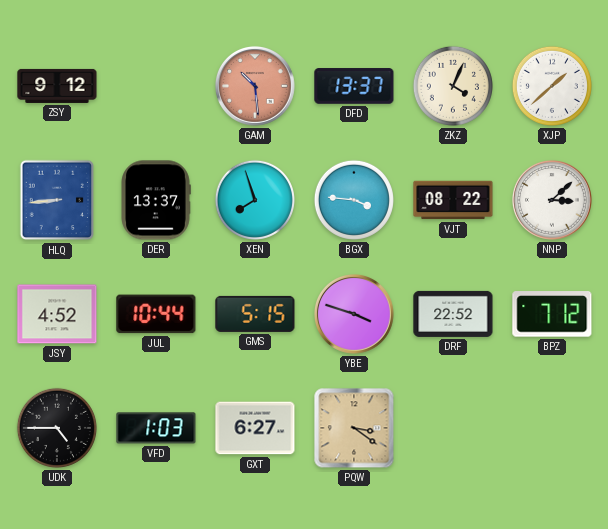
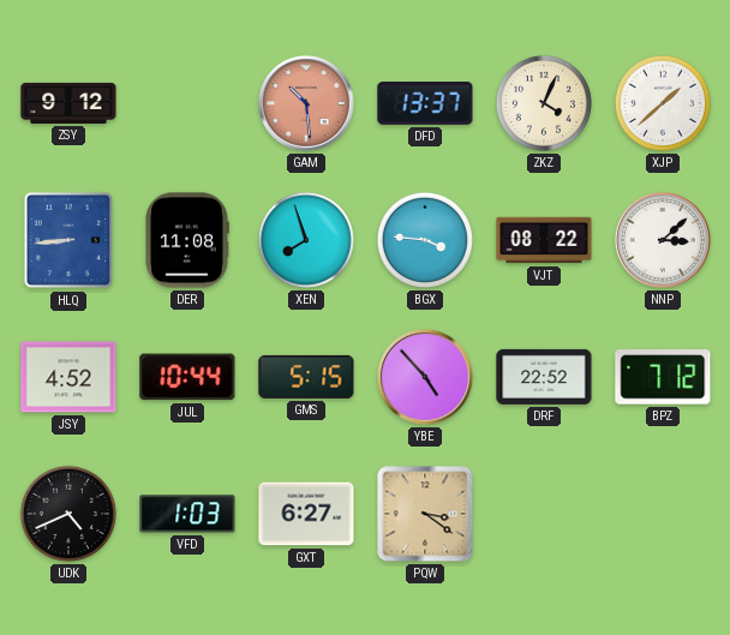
DER: 13:37 -> 11:08 (187, 240)
YBE: 3:48 -> 4:53 (425, 377)
UDK: 4:45 -> 4:41 (68, 514)
